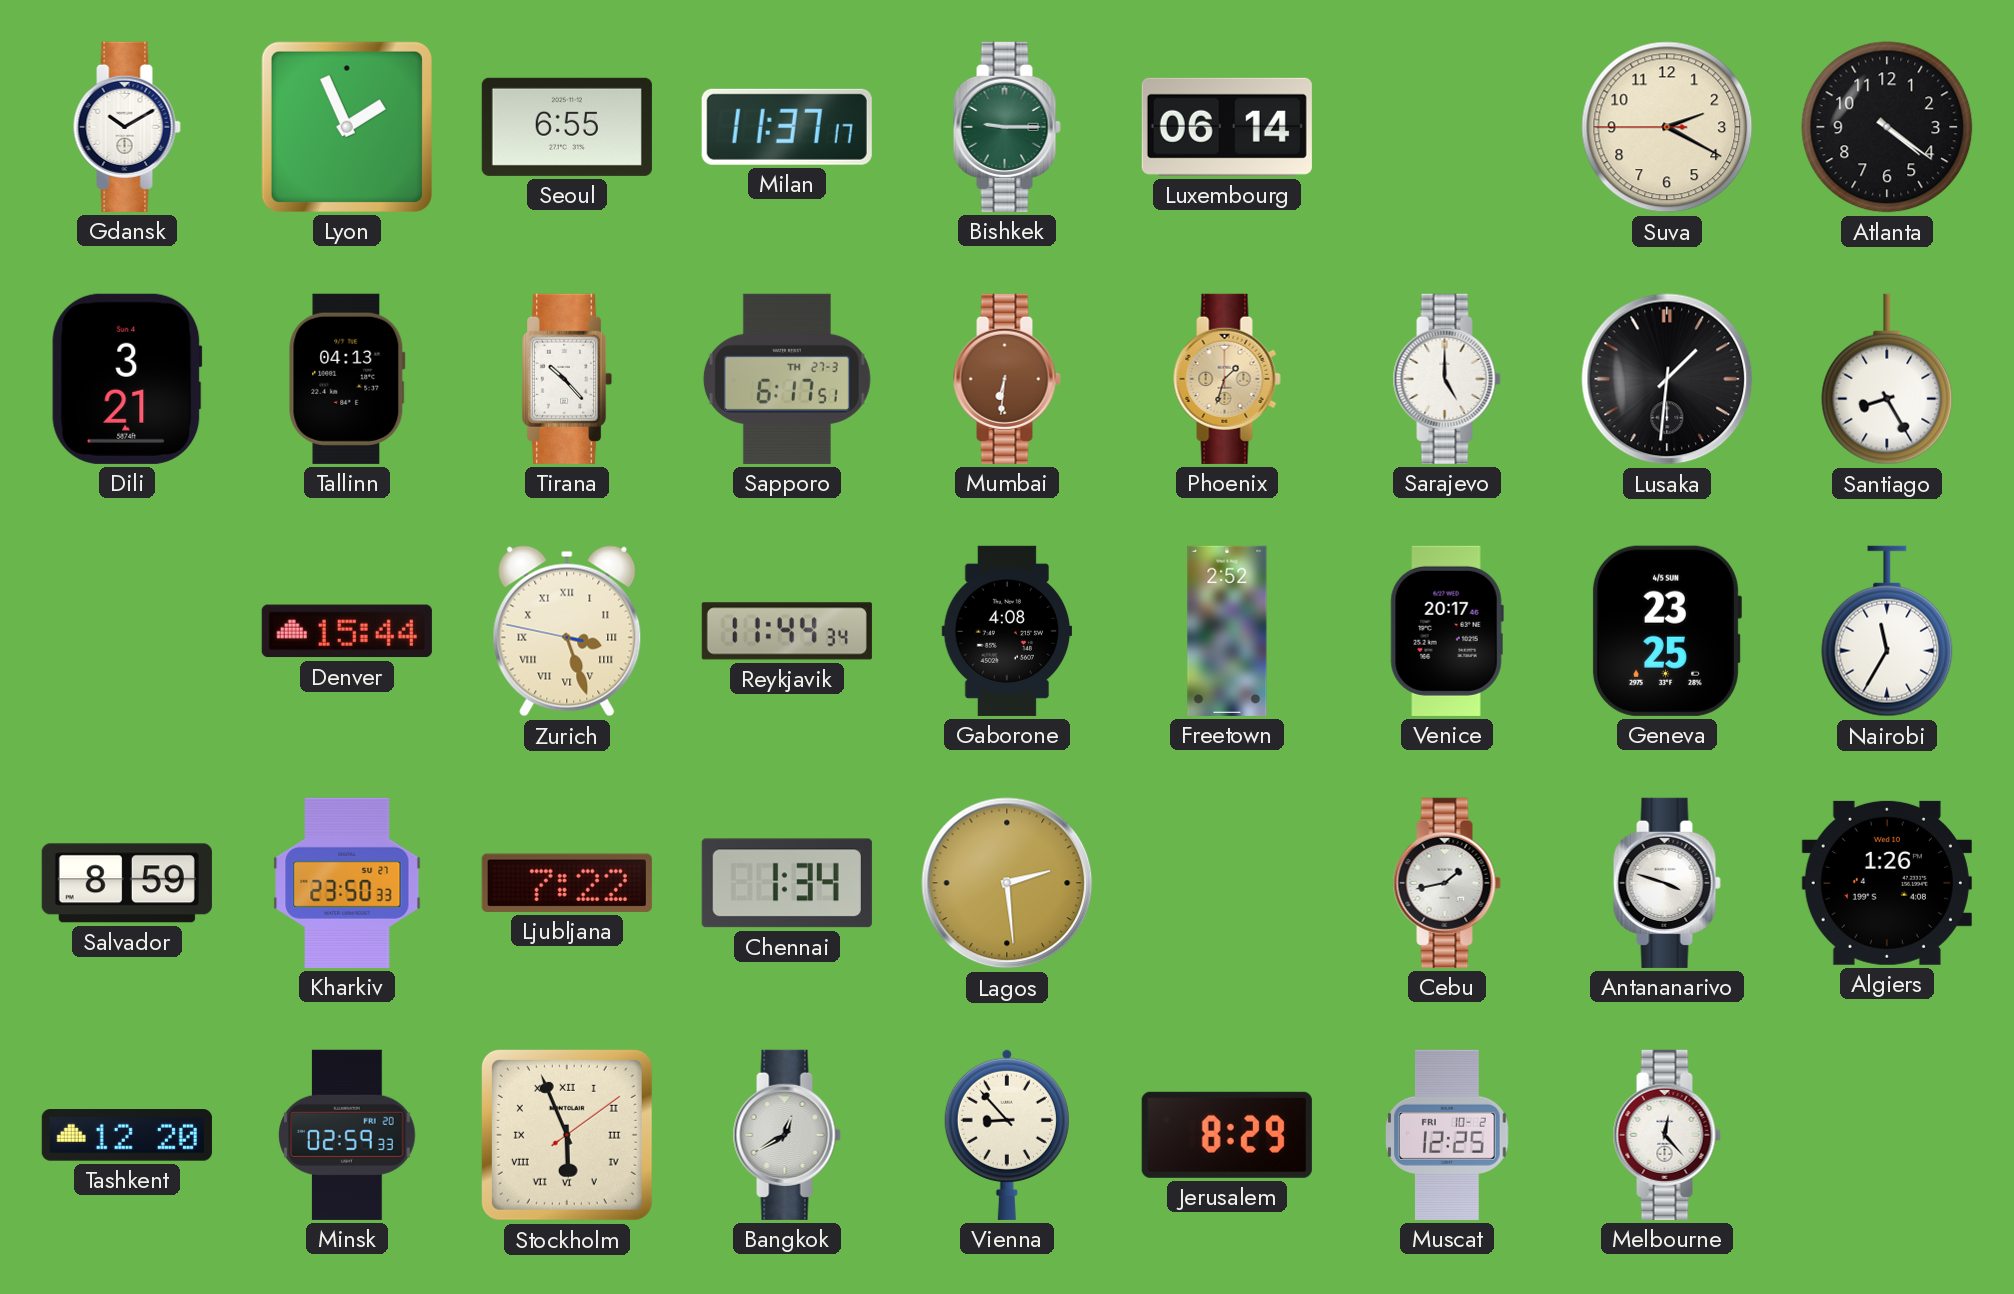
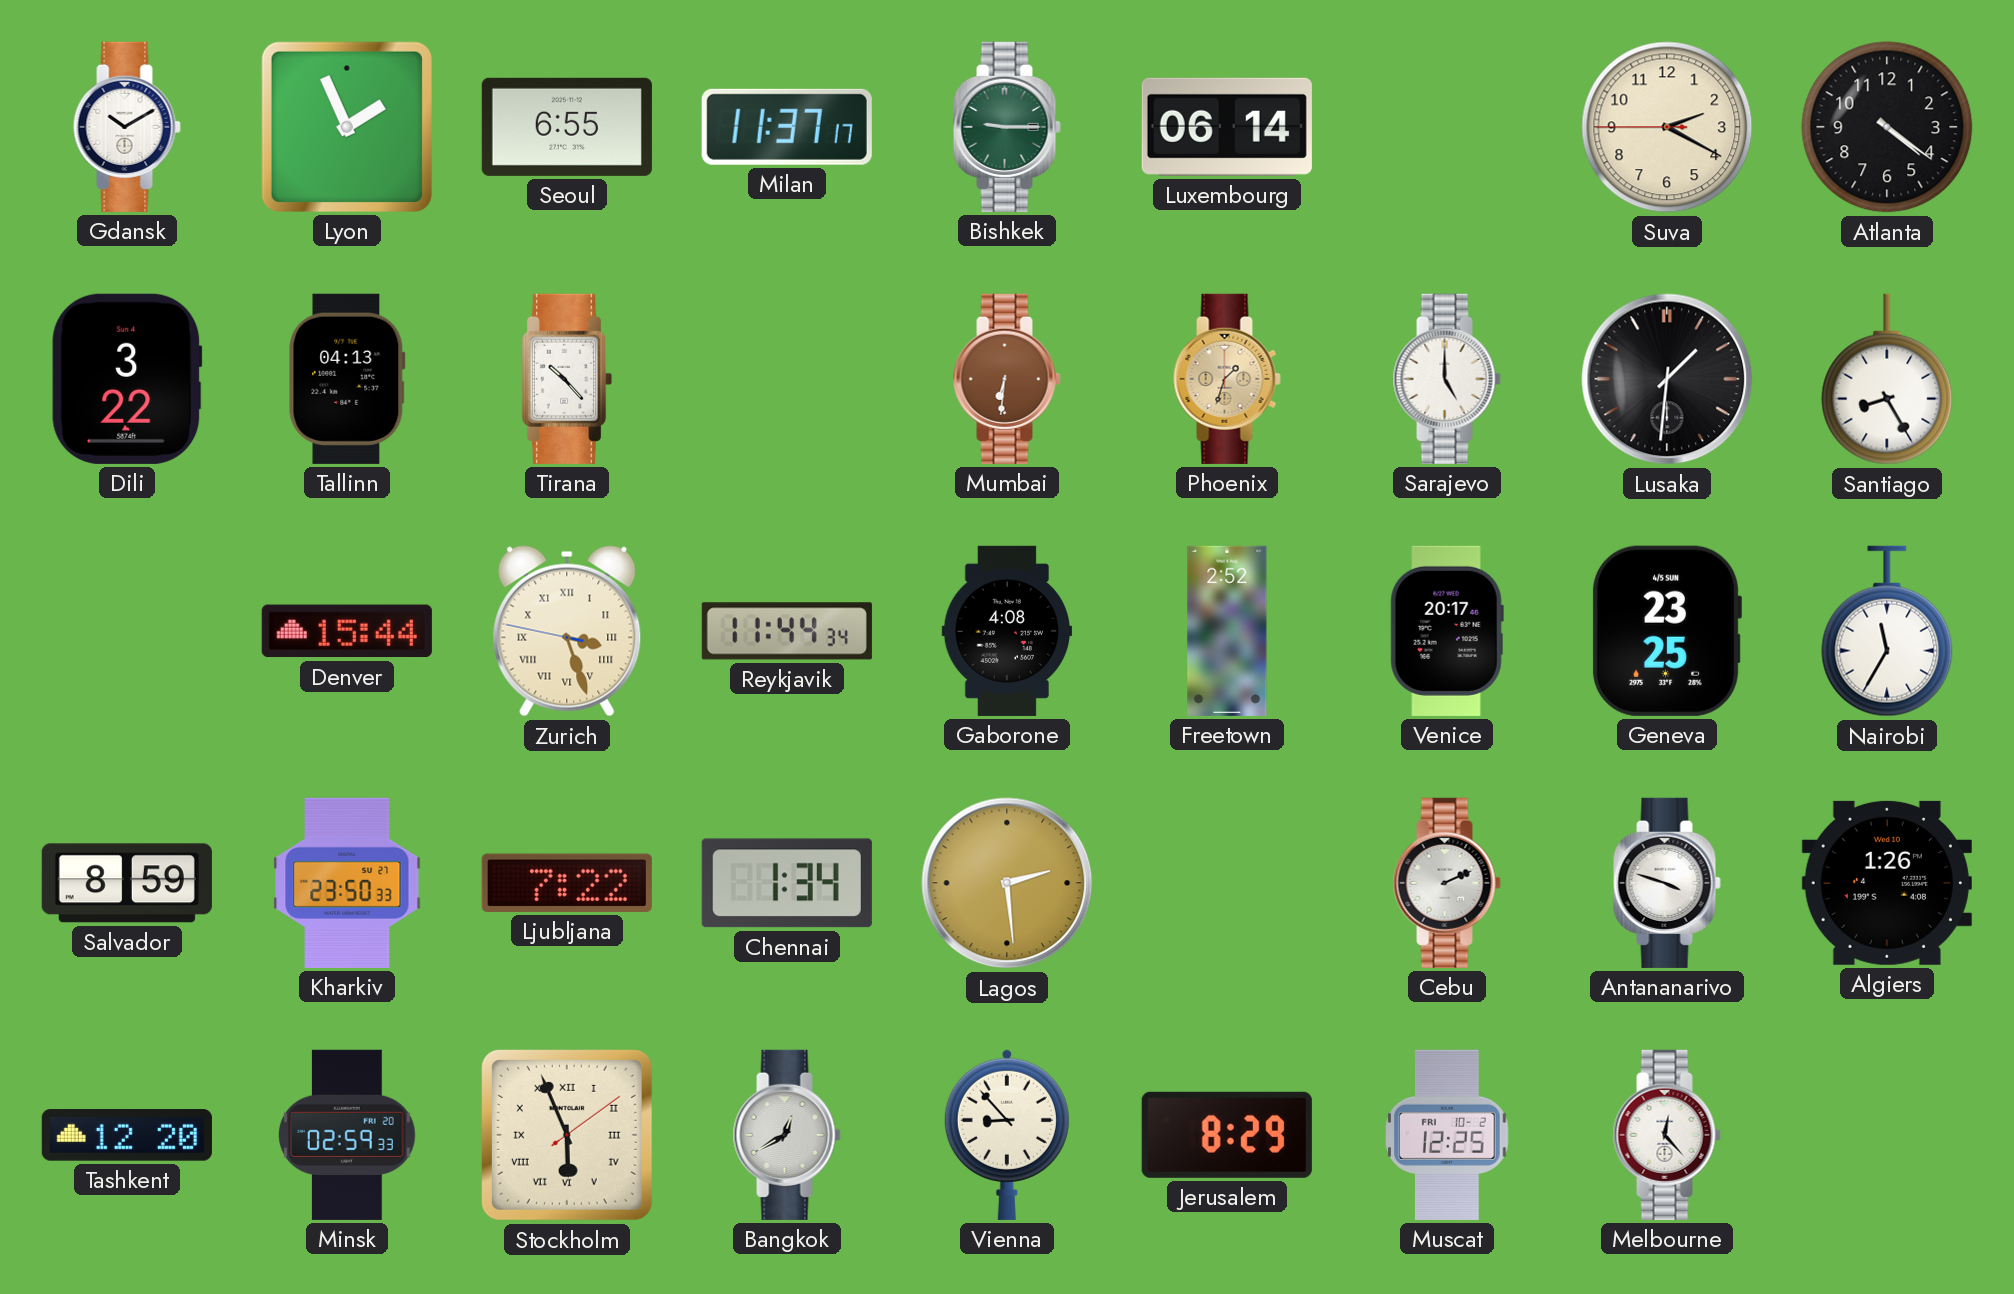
Dili: 3:21 -> 3:22 (127, 379)
Sapporo: 6:17 -> none (787, 379)
Cebu: 1:43 -> 2:11 (1447, 883)
